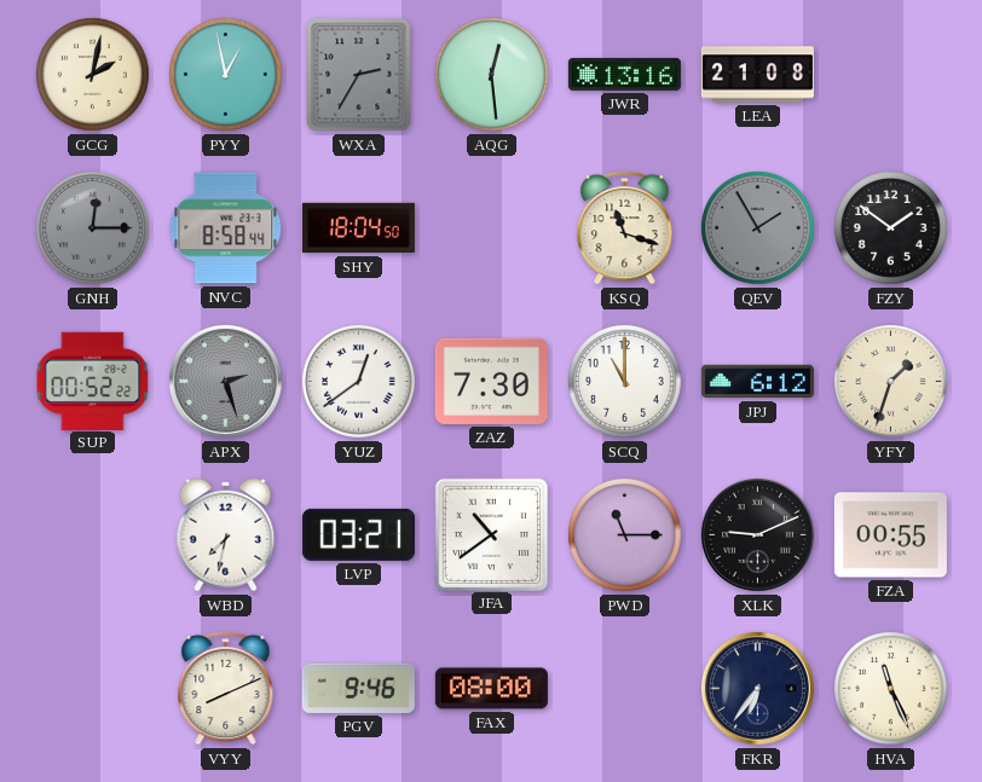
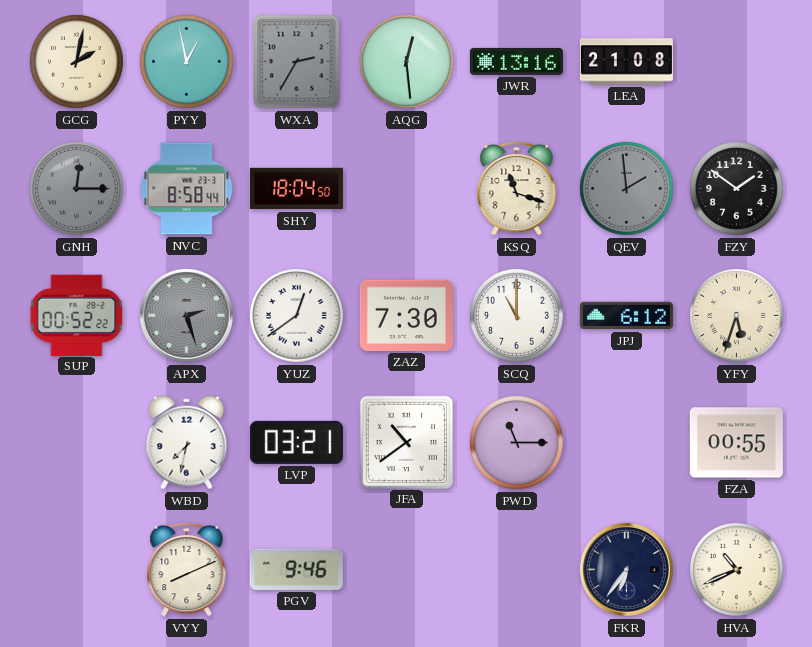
QEV: 1:55 -> 1:59 (627, 189)
YFY: 1:33 -> 5:33 (737, 316)
XLK: 9:11 -> none (757, 534)
FAX: 08:00 -> none (491, 689)
HVA: 11:26 -> 10:41 (737, 570)
